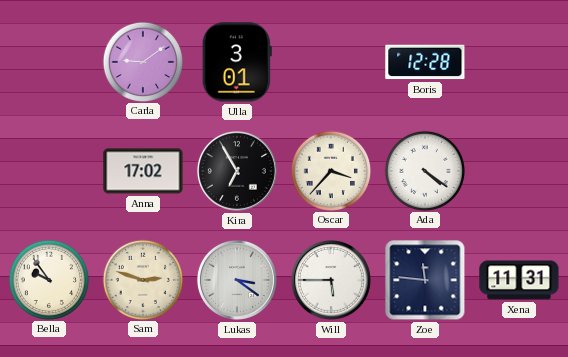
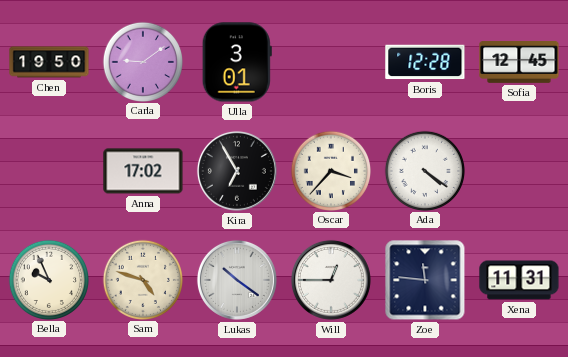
Chen: none -> 19:50 (49, 62)
Sofia: none -> 12:45 (519, 63)
Bella: 9:54 -> 9:56 (48, 279)
Sam: 2:48 -> 4:48 (142, 279)
Lukas: 3:21 -> 10:21 (237, 280)
Will: 5:45 -> 12:45 (331, 280)
